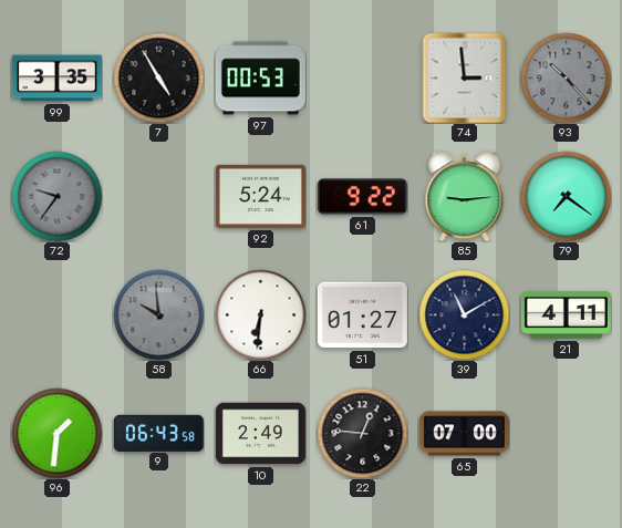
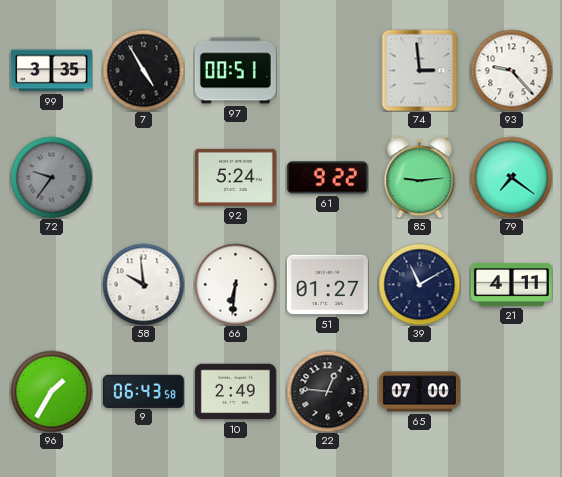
97: 00:53 -> 00:51 (235, 71)
93: 10:23 -> 9:23 (511, 70)
93 dial: grey -> white (511, 70)
58 dial: grey -> white (143, 284)
96: 1:31 -> 1:35 (51, 391)
